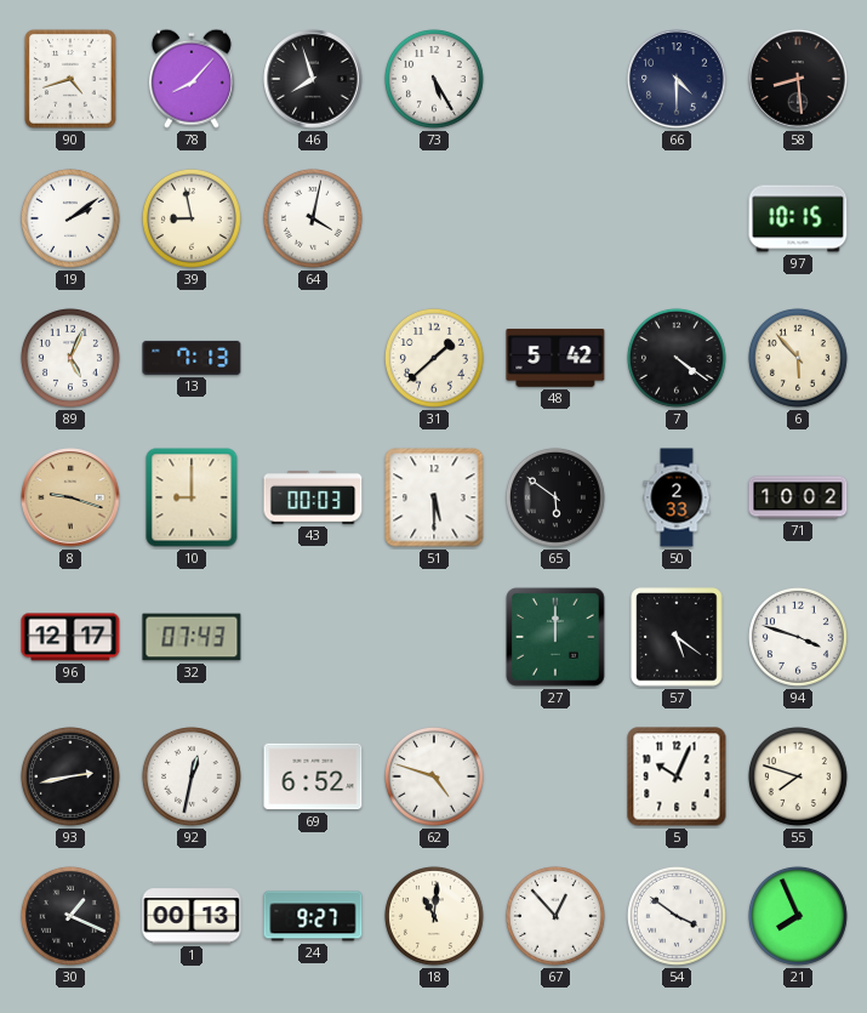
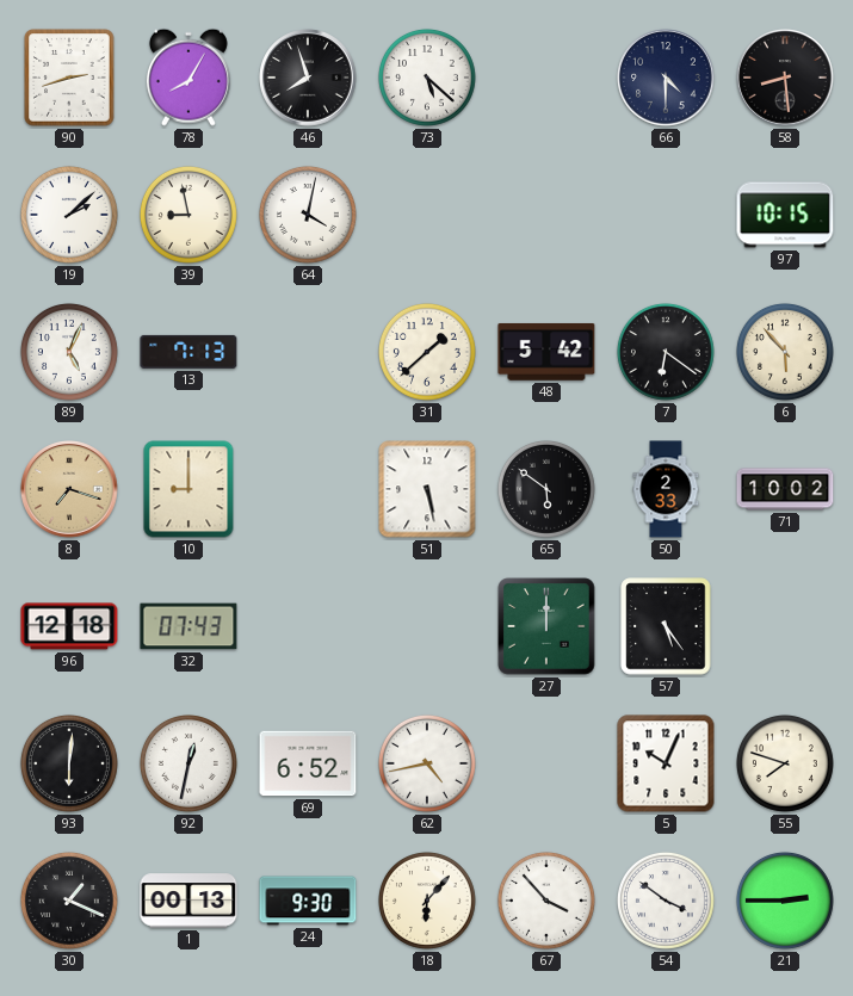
90: 4:42 -> 2:42 (69, 78)
78: 8:07 -> 8:05 (188, 78)
73: 5:25 -> 5:22 (427, 78)
19: 2:09 -> 2:08 (69, 215)
7: 4:21 -> 6:21 (666, 352)
8: 9:18 -> 7:18 (69, 489)
43: 00:03 -> none (313, 497)
51: 5:30 -> 5:28 (427, 489)
96: 12:17 -> 12:18 (69, 626)
57: 5:21 -> 5:24 (666, 626)
94: 3:48 -> none (798, 637)
93: 2:43 -> 6:01 (69, 763)
62: 4:48 -> 4:43 (427, 763)
24: 9:27 -> 9:30 (308, 901)
18: 11:01 -> 6:07 (427, 901)
67: 12:53 -> 3:53 (546, 901)
21: 7:56 -> 2:45 (785, 901)
